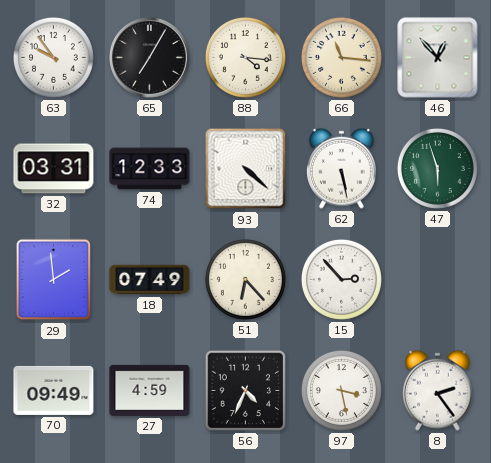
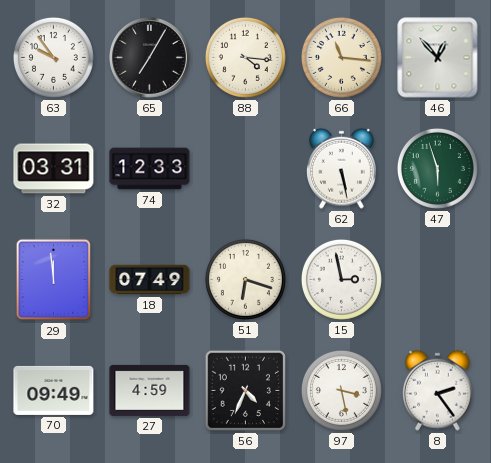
93: 4:22 -> none (246, 169)
29: 1:59 -> 11:59 (54, 280)
51: 6:23 -> 6:18 (245, 279)
15: 2:53 -> 2:58 (341, 279)
